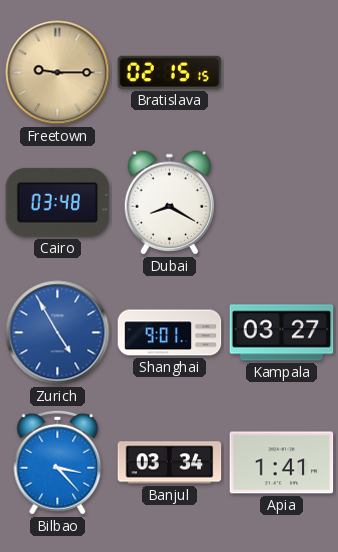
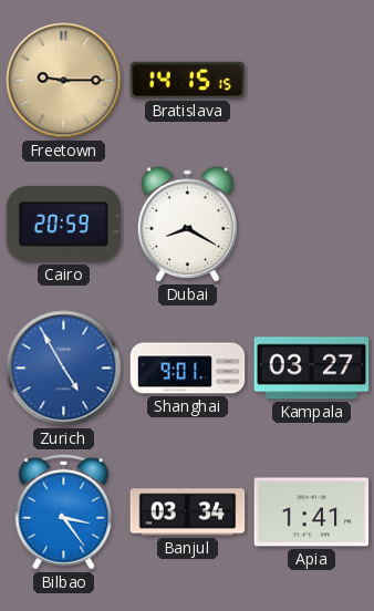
Bratislava: 02:15 -> 14:15 (188, 80)
Cairo: 03:48 -> 20:59 (64, 224)
Bilbao: 3:23 -> 3:24 (64, 511)
